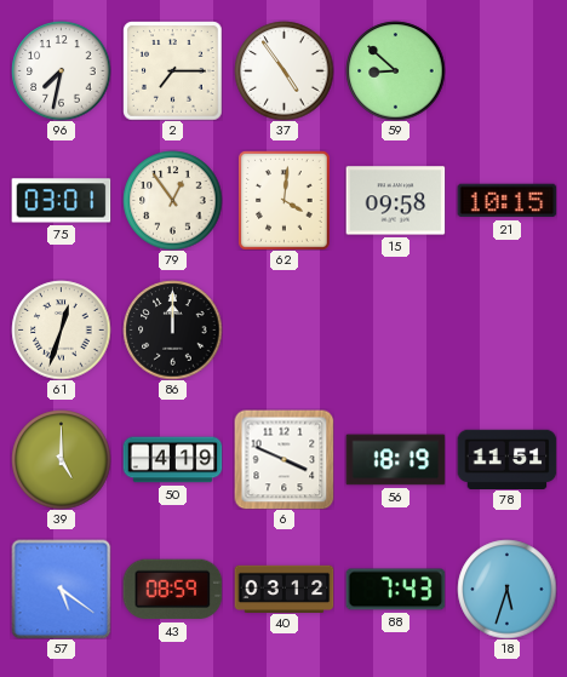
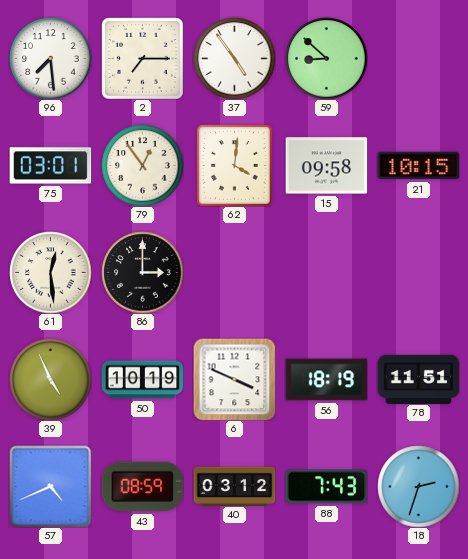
96: 7:32 -> 7:29 (50, 58)
61: 12:33 -> 12:29 (50, 272)
86: 12:00 -> 3:00 (142, 272)
39: 5:00 -> 4:56 (50, 379)
50: 4:19 -> 10:19 (142, 380)
57: 5:21 -> 4:41 (50, 486)
18: 5:33 -> 2:33 (418, 486)
